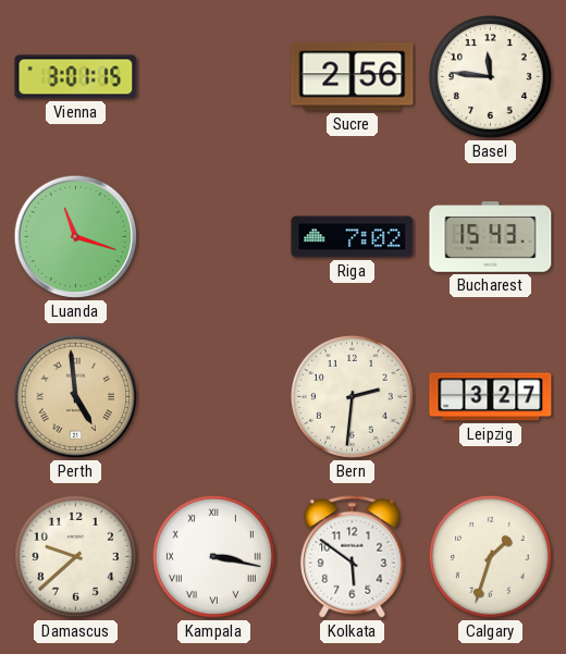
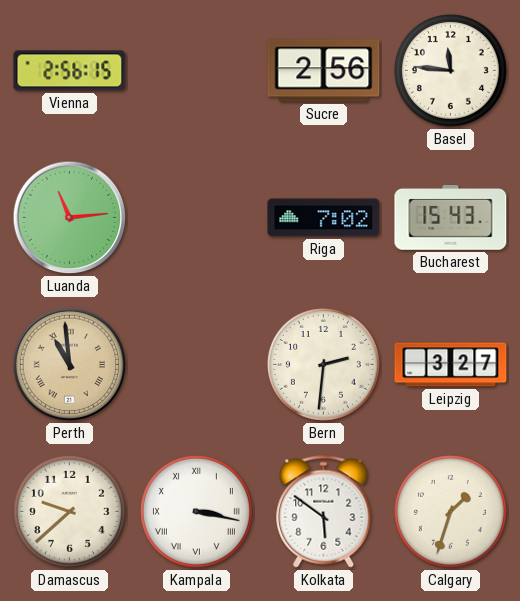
Vienna: 3:01 -> 2:56 (70, 71)
Luanda: 11:18 -> 11:14 (70, 218)
Perth: 4:59 -> 10:59 (70, 365)
